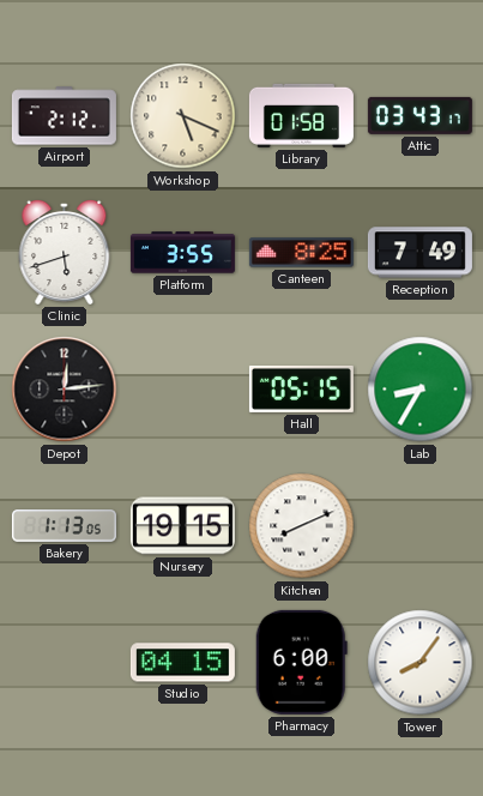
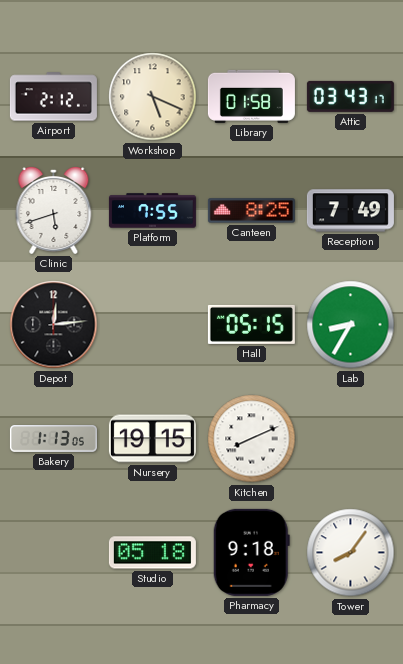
Platform: 3:55 -> 7:55 (152, 211)
Studio: 04:15 -> 05:18 (152, 553)
Pharmacy: 6:00 -> 9:18 (251, 552)
